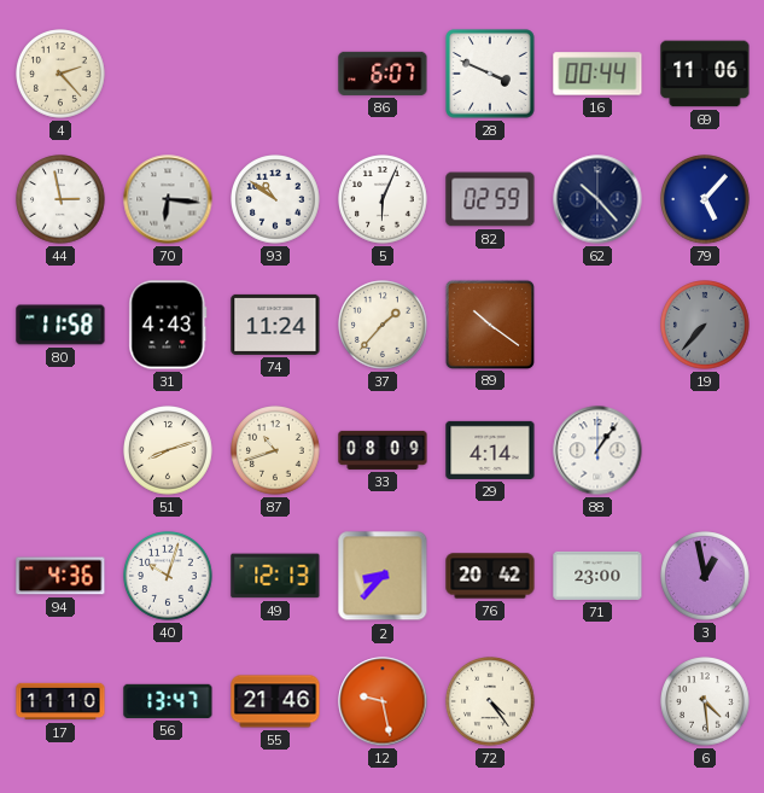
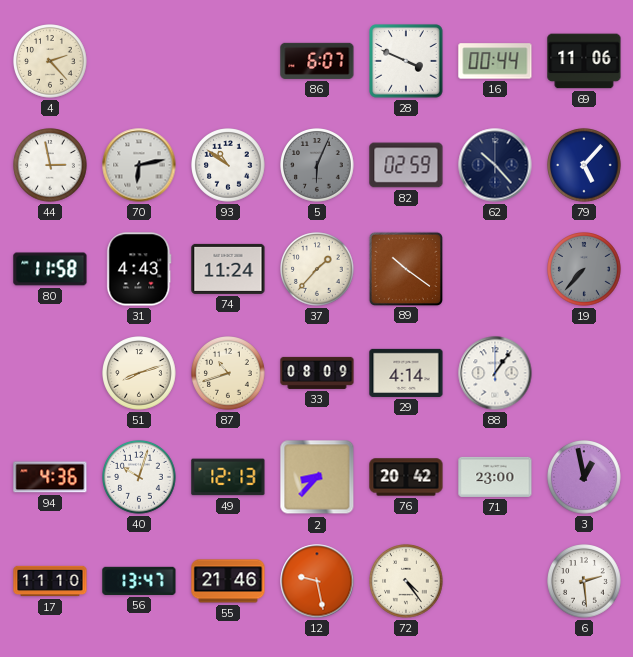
70: 6:16 -> 6:13 (139, 165)
5 dial: white -> grey (317, 165)
6: 4:29 -> 2:29 (584, 581)
